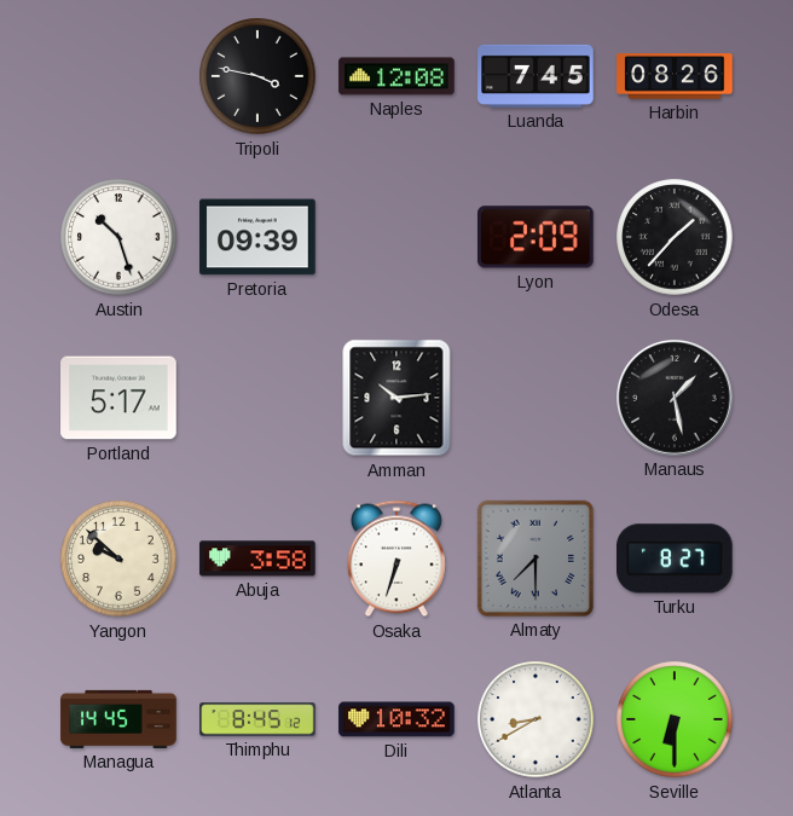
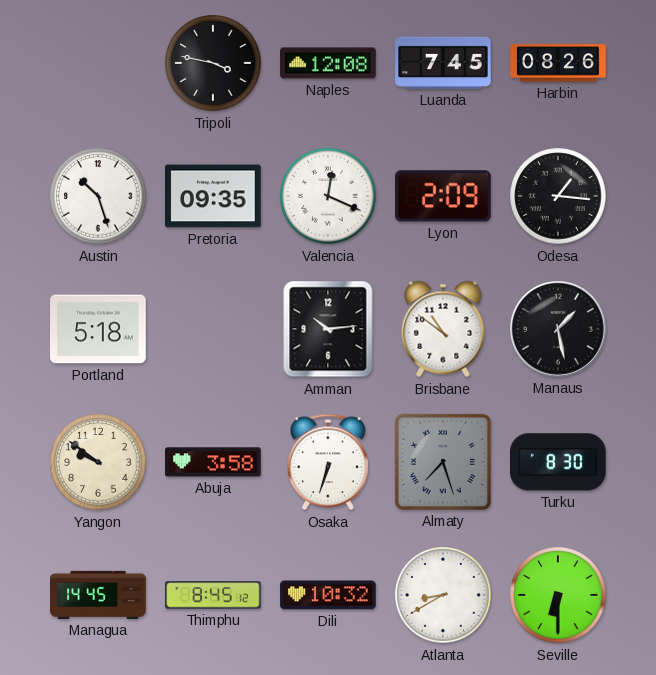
Pretoria: 09:39 -> 09:35 (213, 196)
Valencia: none -> 12:19 (328, 196)
Odesa: 1:37 -> 1:16 (558, 196)
Portland: 5:17 -> 5:18 (98, 329)
Brisbane: none -> 10:51 (443, 329)
Yangon: 9:52 -> 9:51 (98, 462)
Almaty: 7:30 -> 7:27 (443, 462)
Turku: 8:27 -> 8:30 (559, 462)
